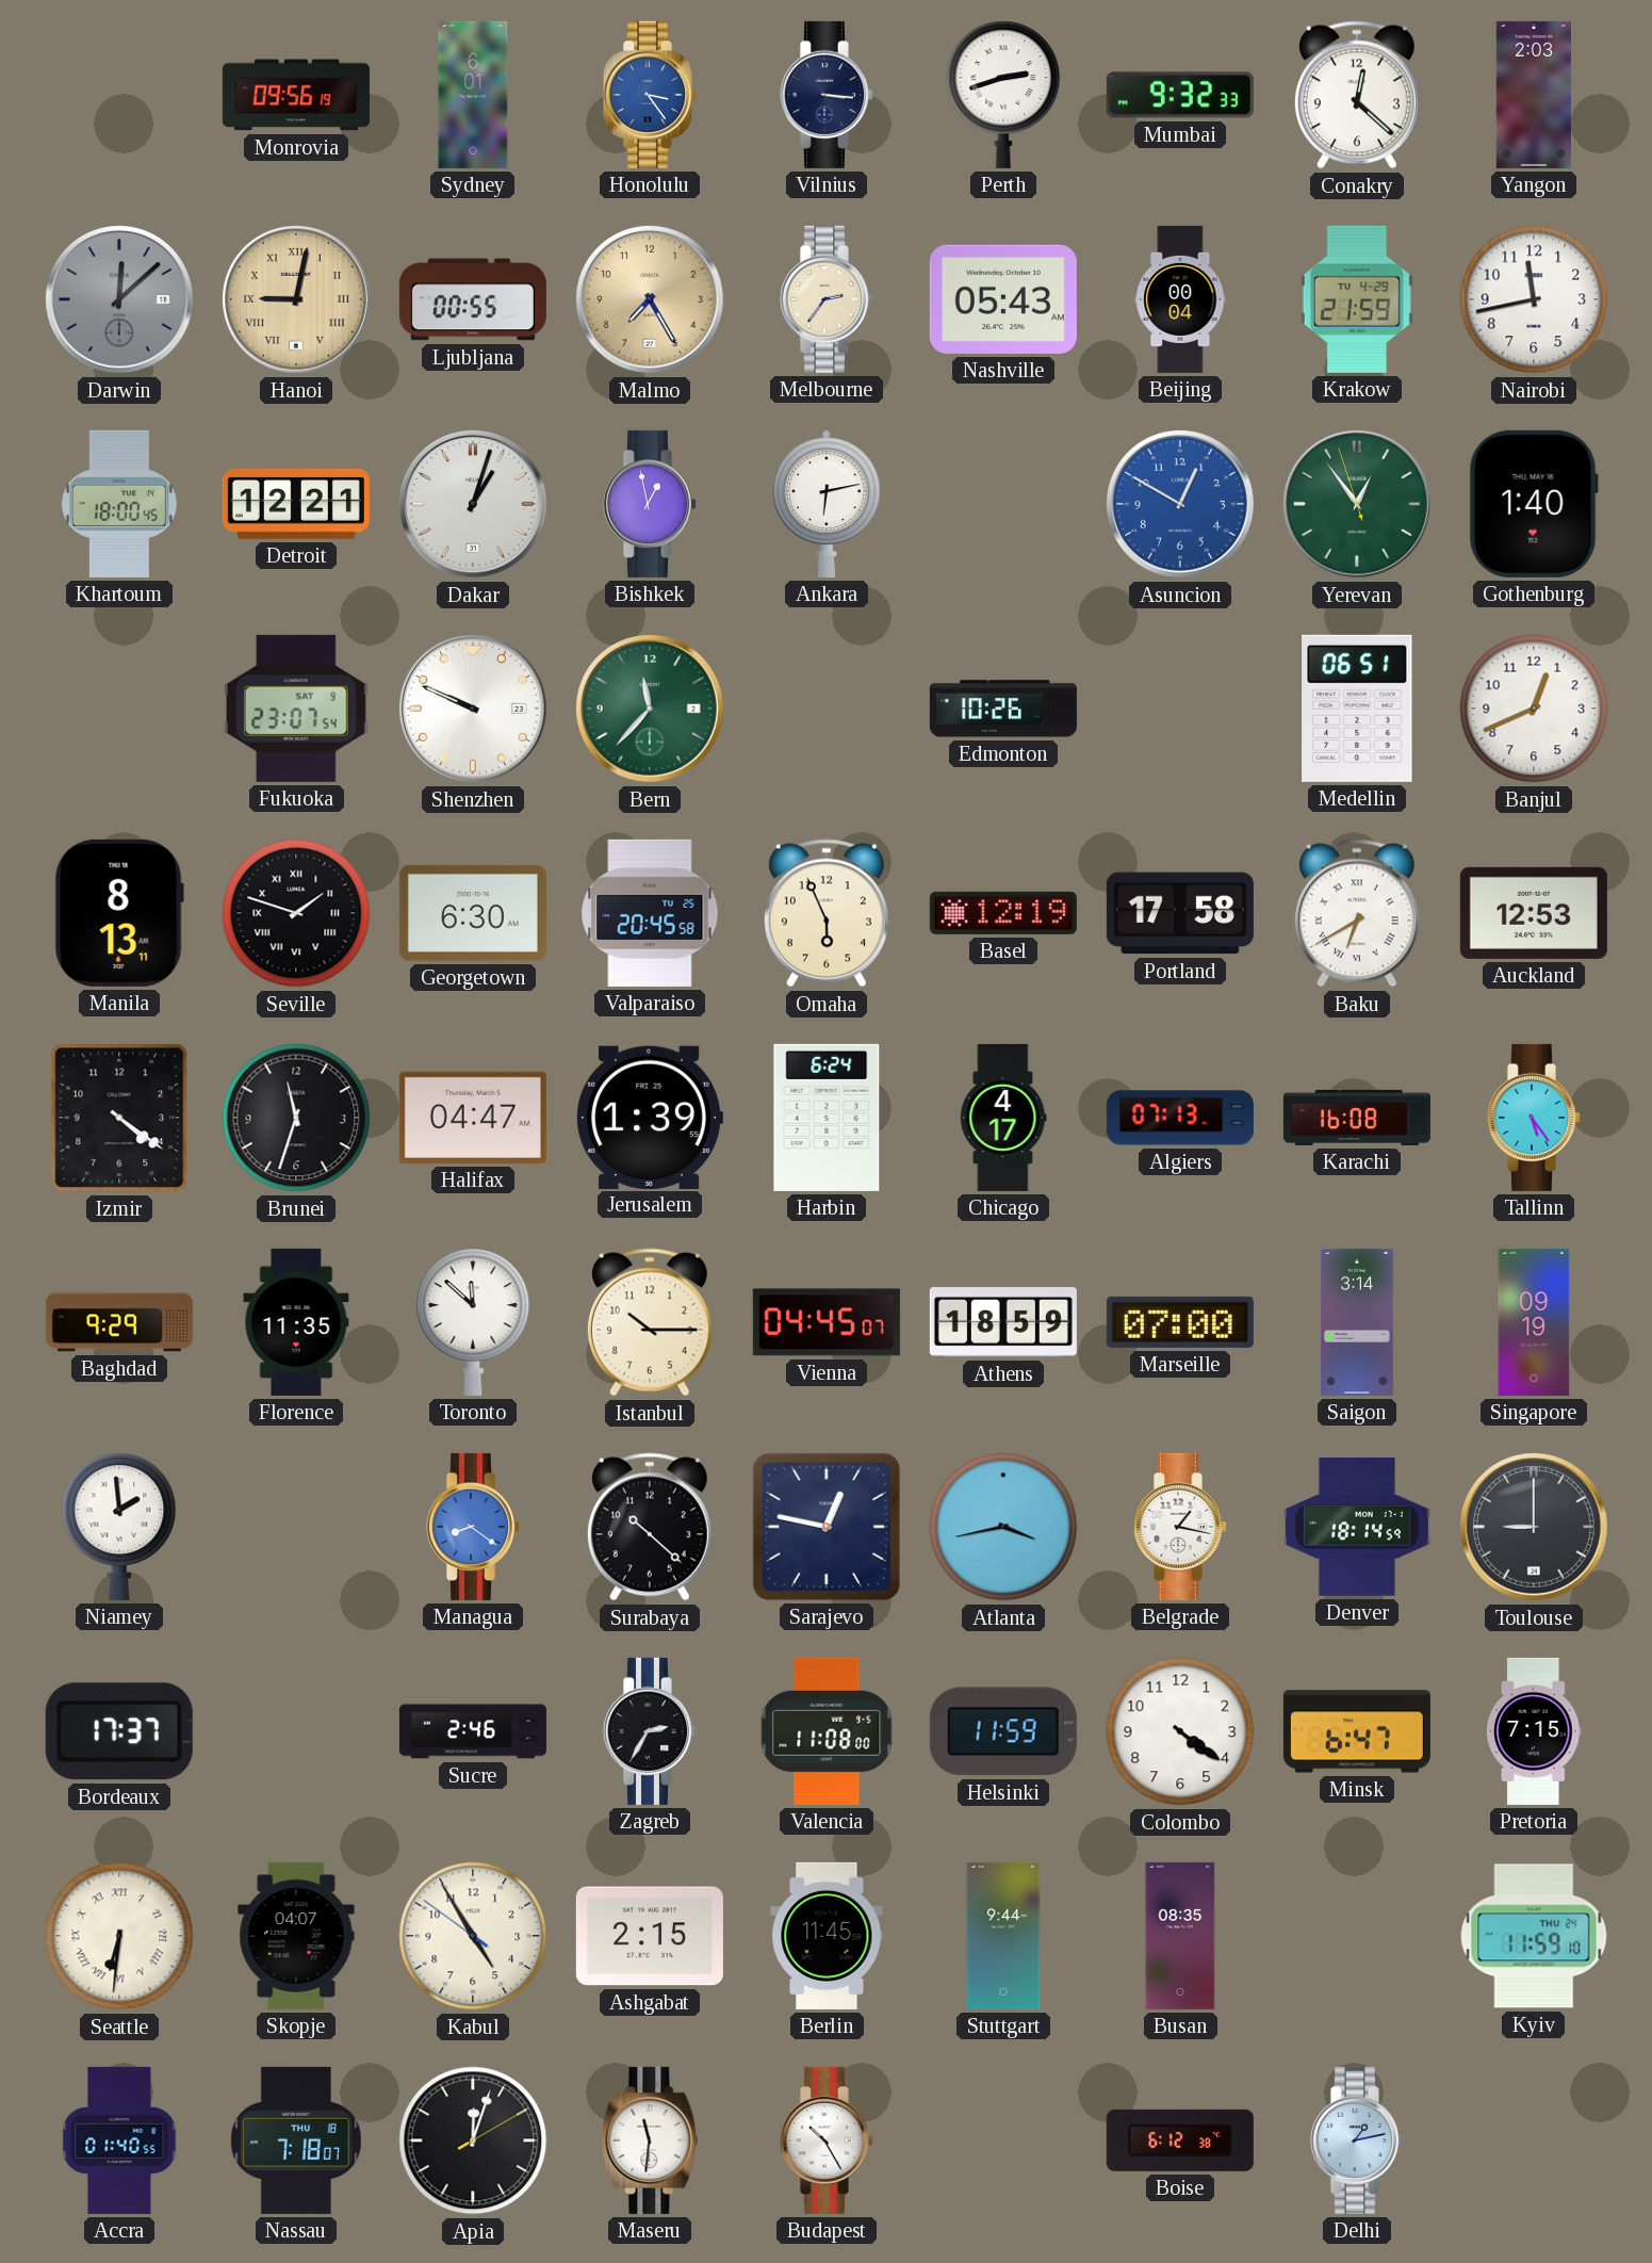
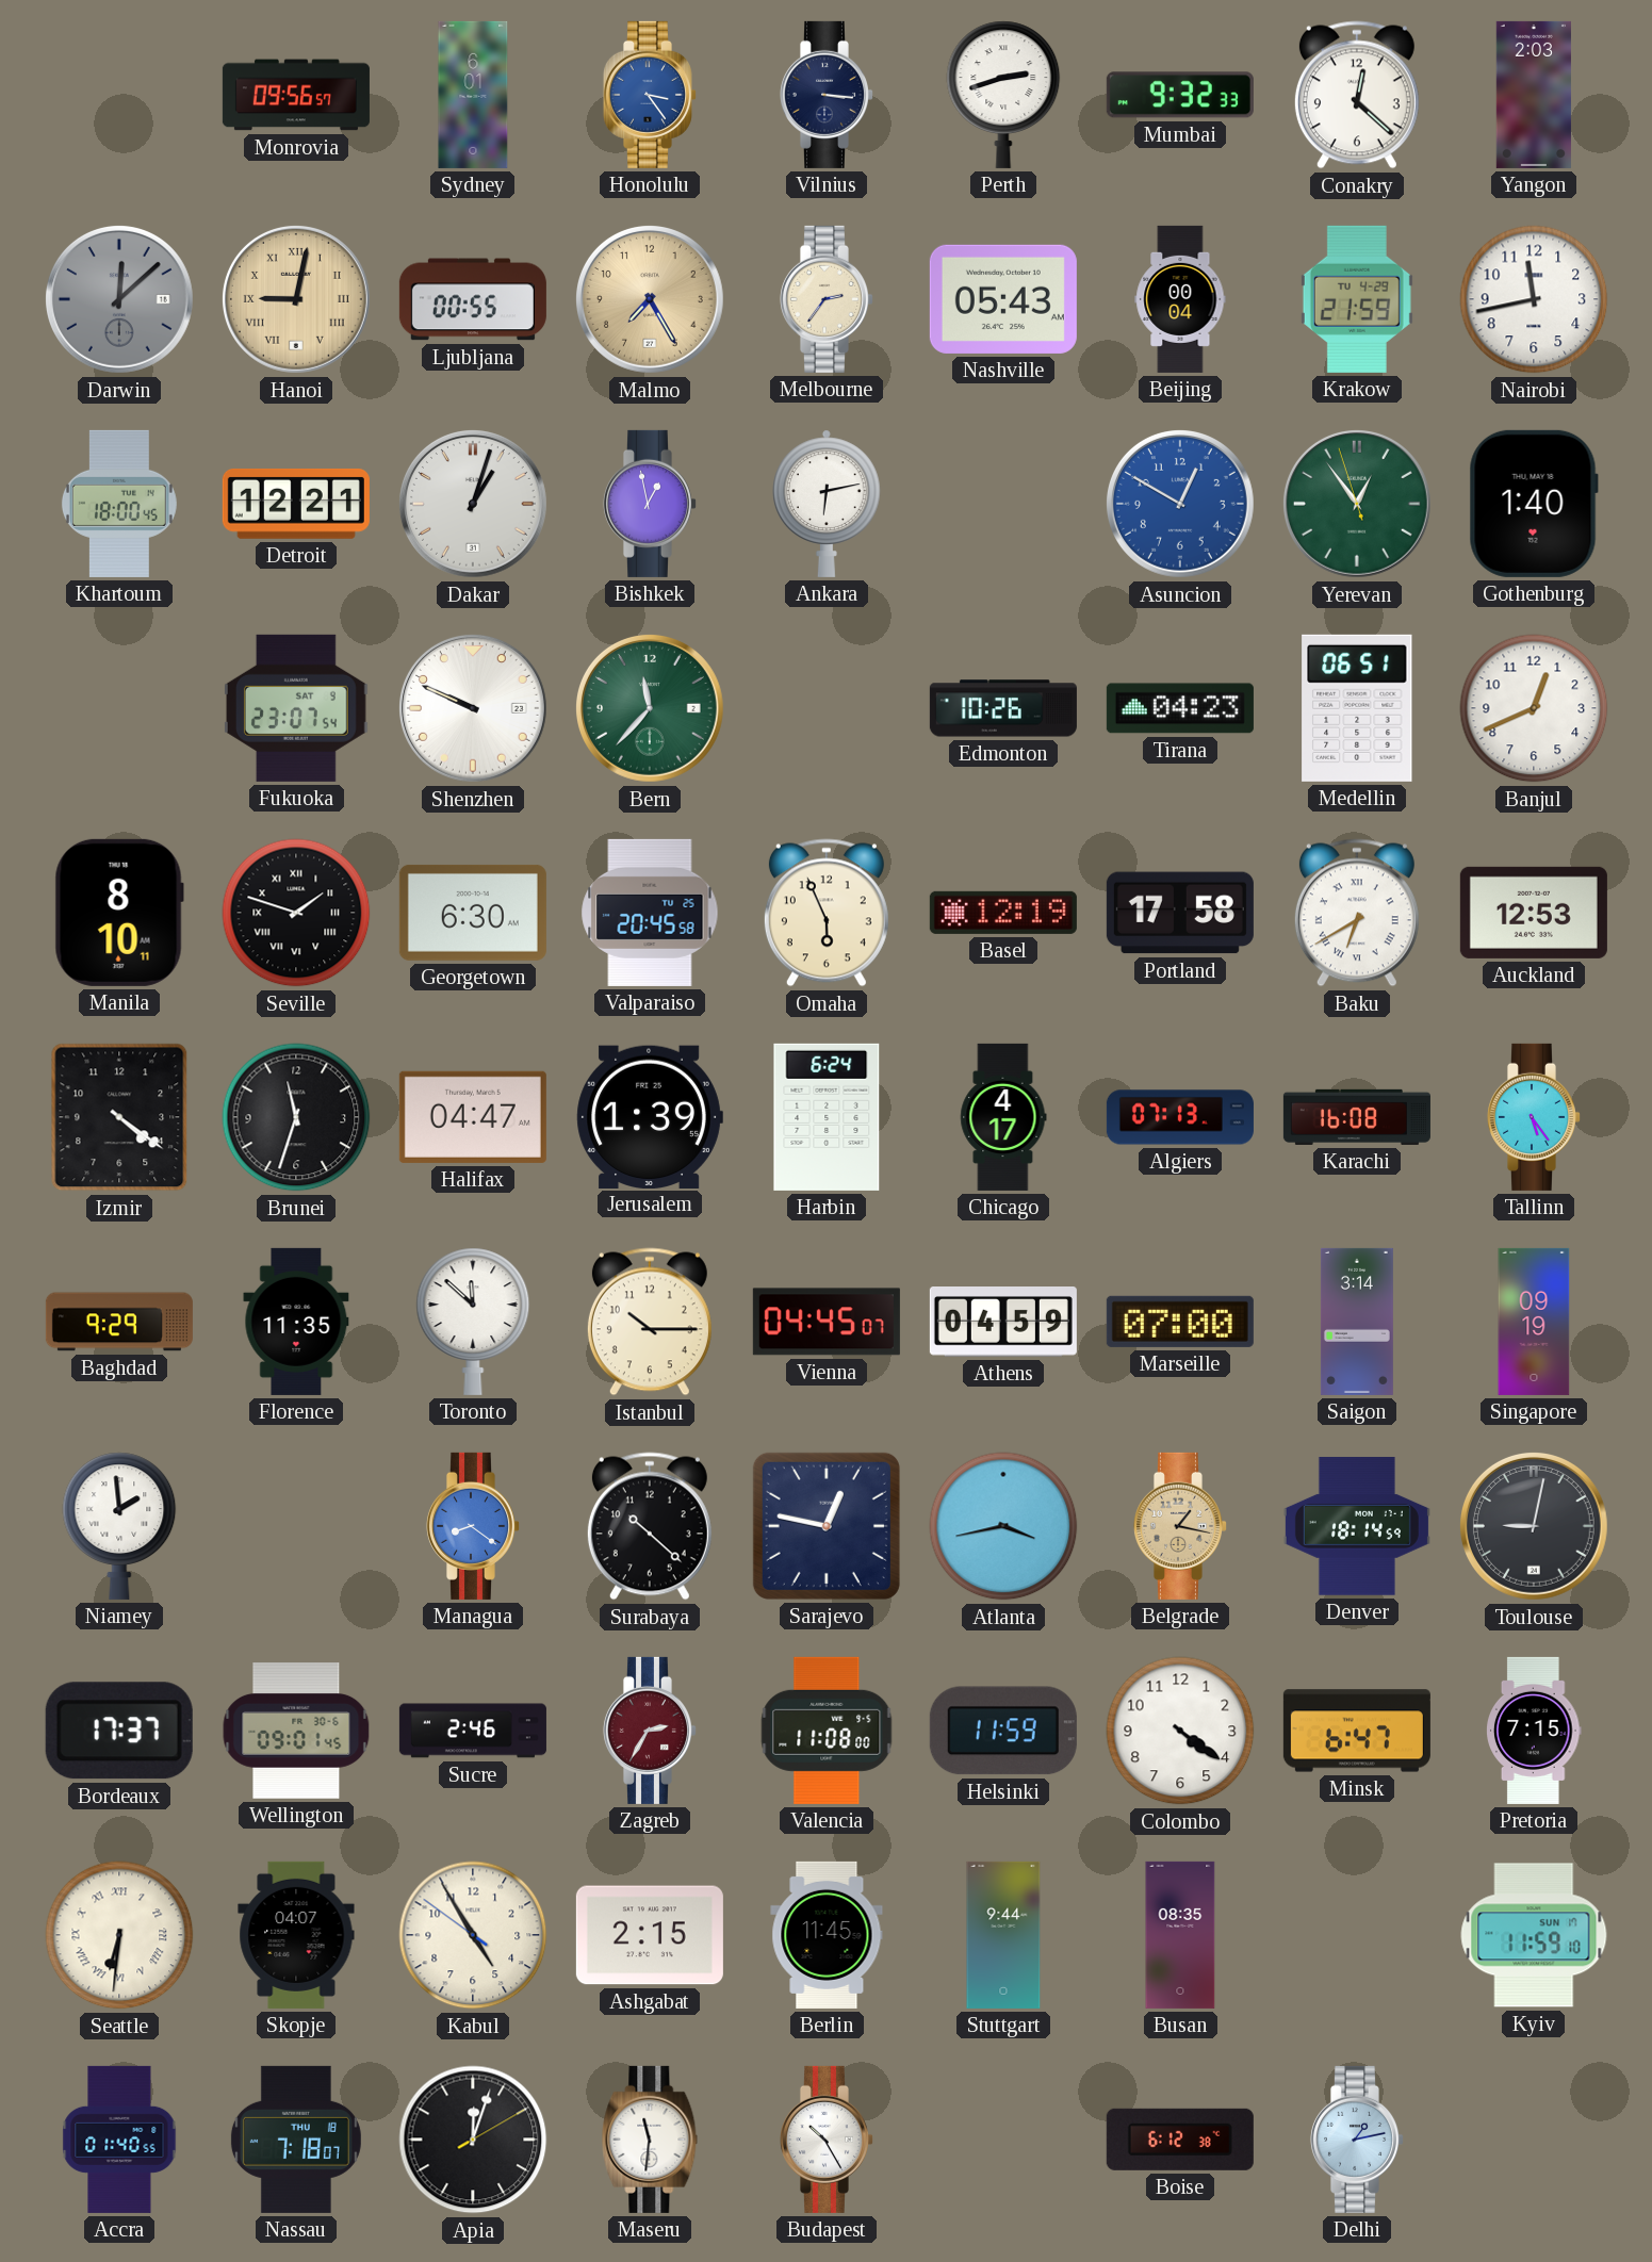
Monrovia: 09:56:19 -> 09:56:57 (296, 95)
Tirana: none -> 04:23 (1180, 708)
Manila: 8:13 -> 8:10 (119, 913)
Athens: 18:59 -> 04:59 (1003, 1323)
Belgrade dial: white -> champagne (1179, 1526)
Toulouse: 9:00 -> 9:02 (1534, 1526)
Wellington: none -> 09:01 (296, 1731)
Zagreb dial: black -> burgundy (649, 1731)
Kyiv date: THU 24 -> SUN 17 (1534, 1935)
